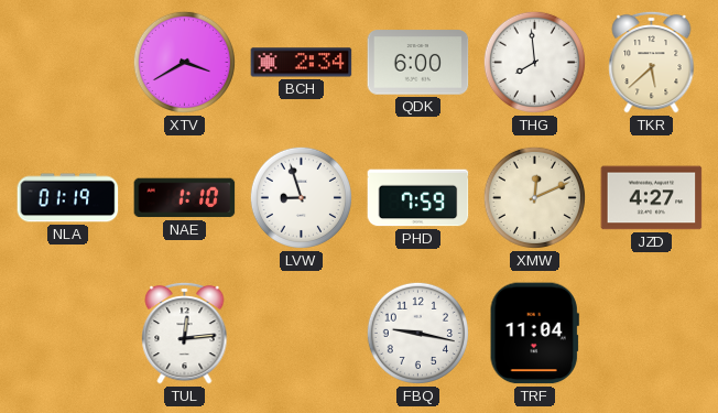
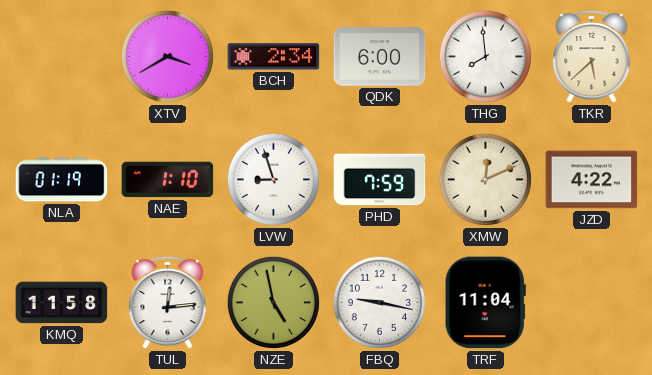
JZD: 4:27 -> 4:22 (592, 180)
KMQ: none -> 11:58 (62, 303)
NZE: none -> 4:58 (273, 302)
